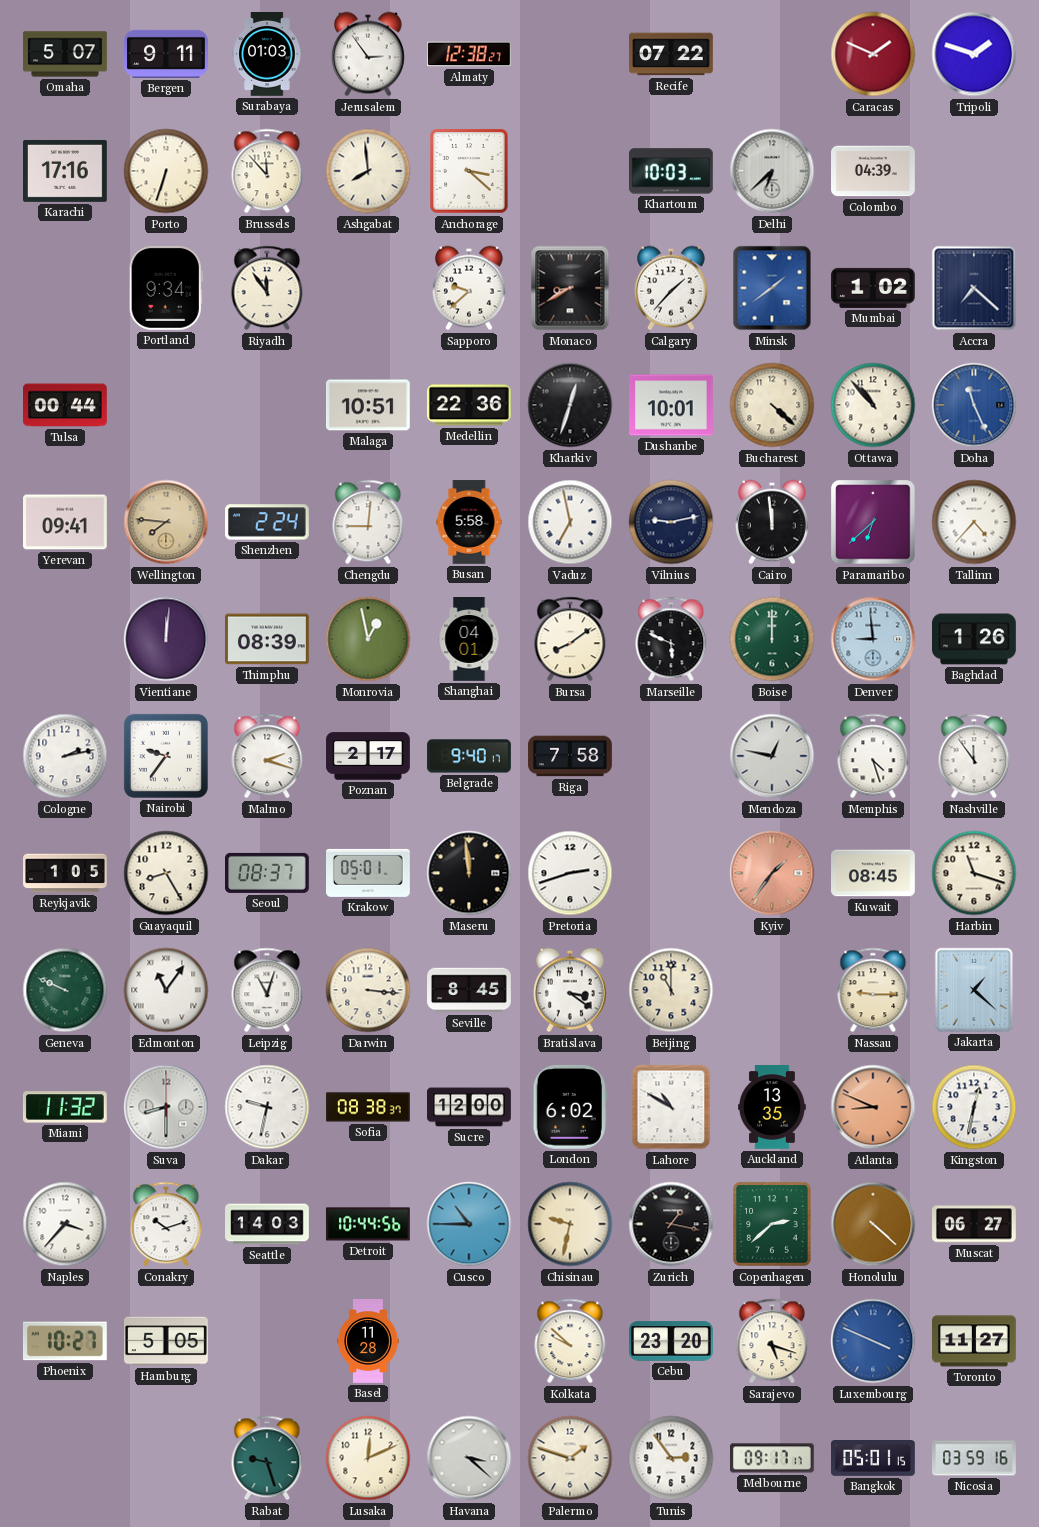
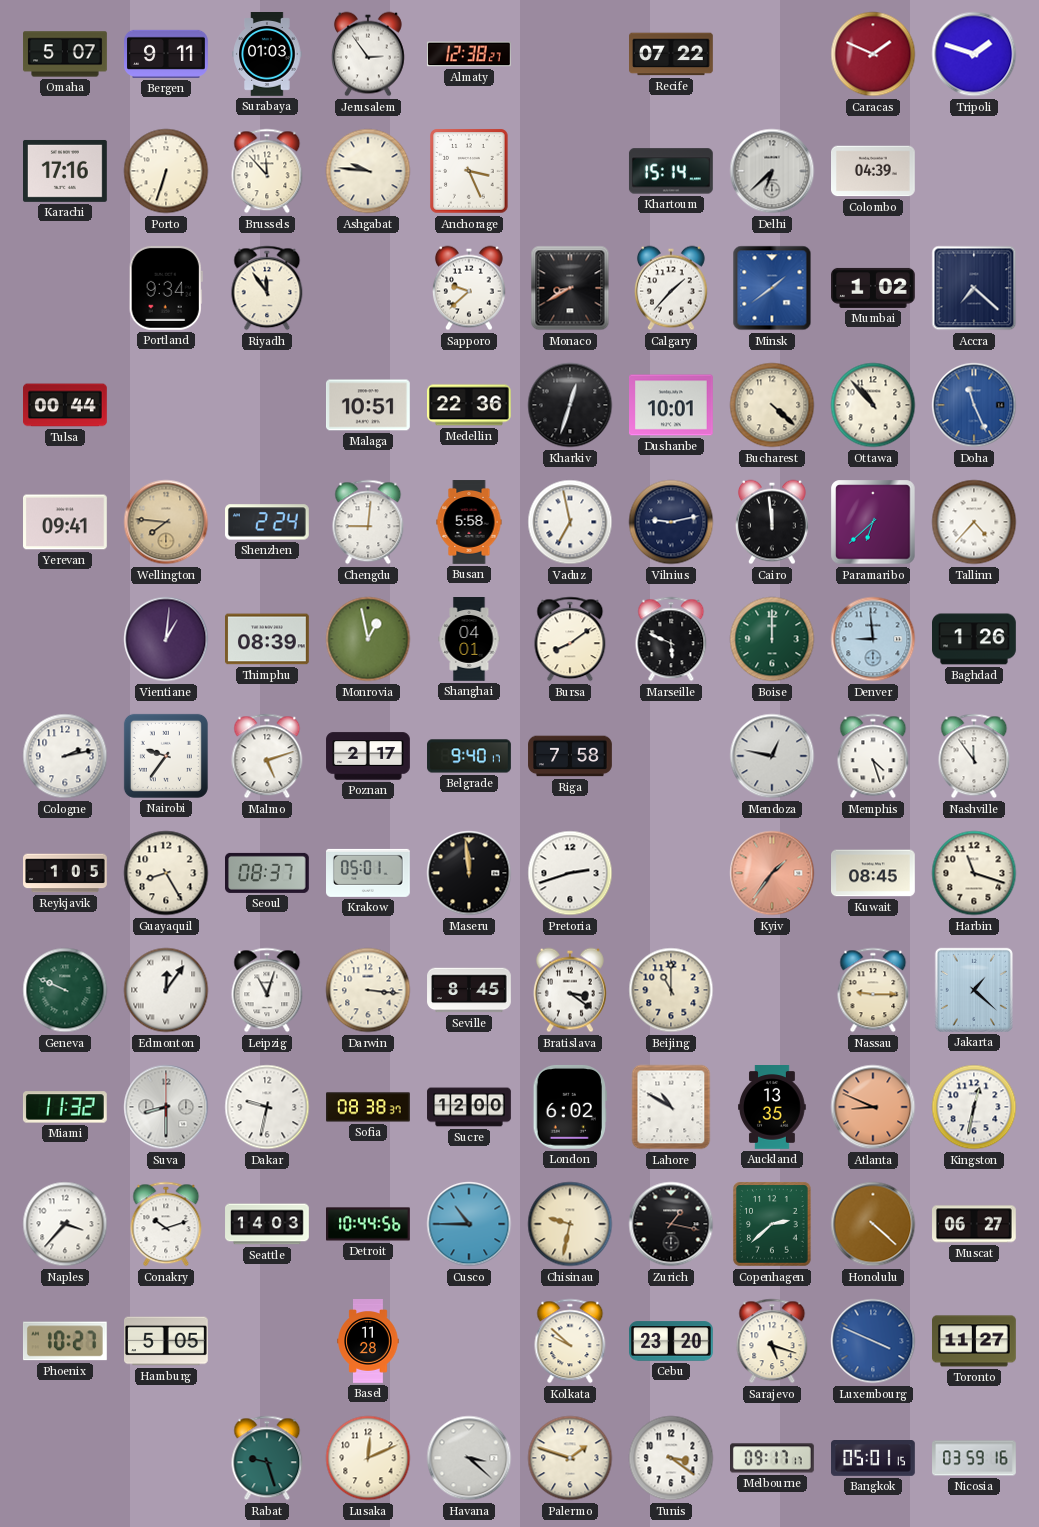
Ashgabat: 7:59 -> 9:46 (368, 171)
Anchorage: 3:22 -> 3:26 (469, 171)
Khartoum: 10:03 -> 15:14 (671, 171)
Vientiane: 12:01 -> 1:01 (166, 639)
Malmo: 2:18 -> 5:12 (267, 756)
Edmonton: 11:06 -> 12:06 (166, 990)
Tunis: 2:54 -> 3:21 (671, 1458)
